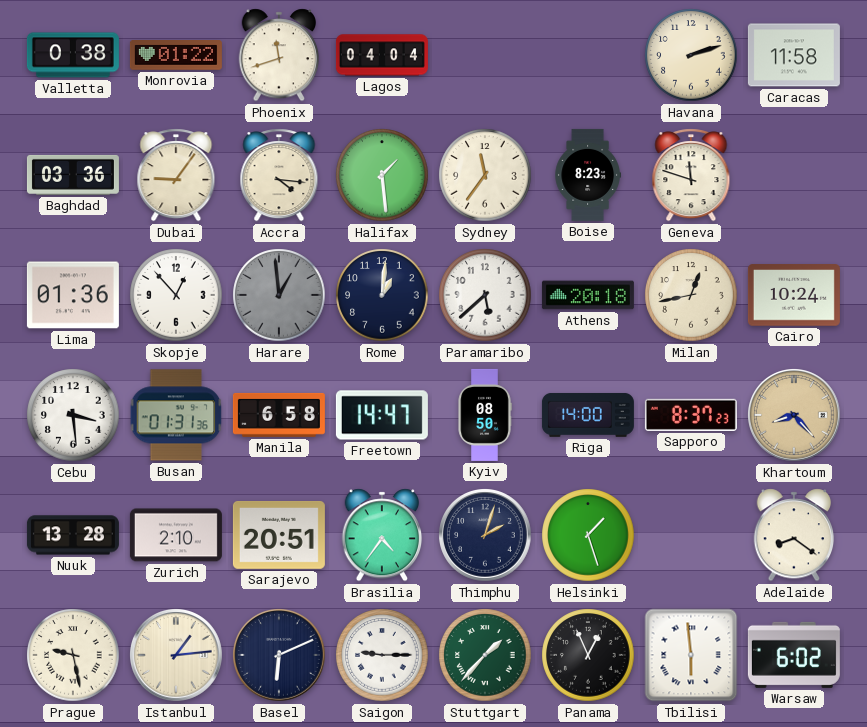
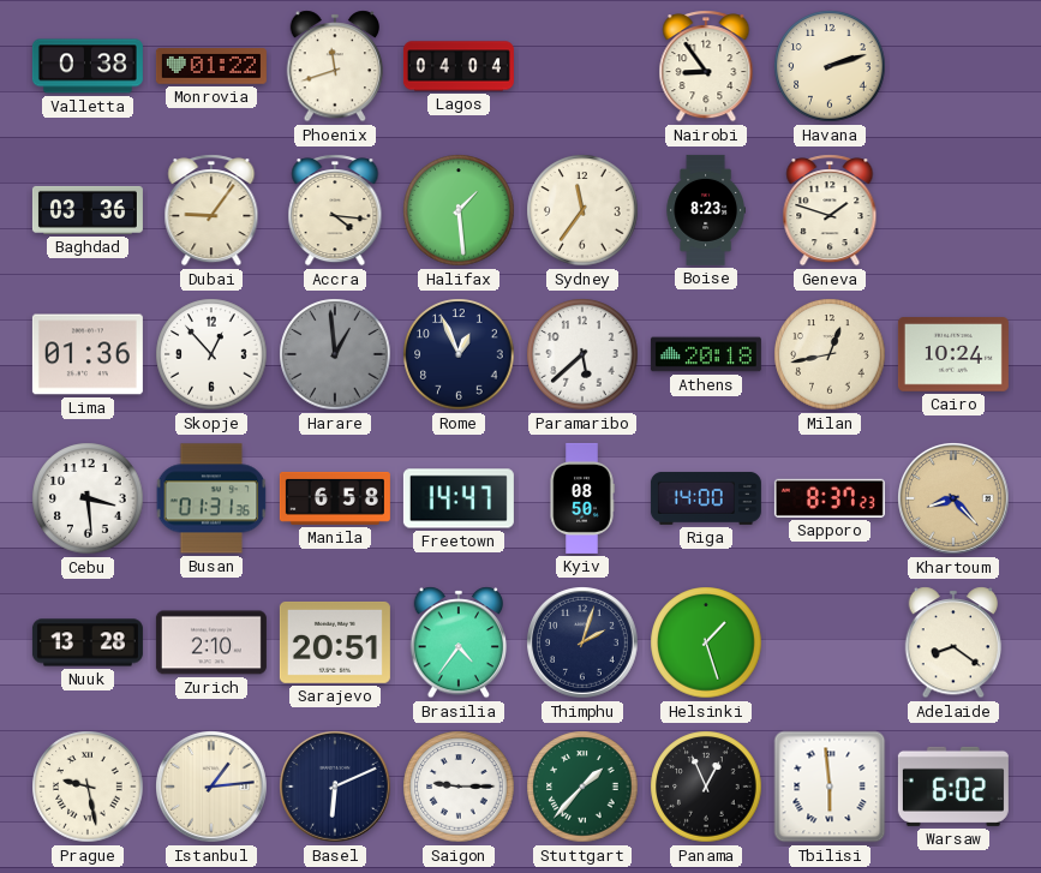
Nairobi: none -> 8:54 (706, 66)
Caracas: 11:58 -> none (794, 55)
Geneva: 11:48 -> 1:48 (830, 210)
Rome: 1:01 -> 12:56 (459, 354)
